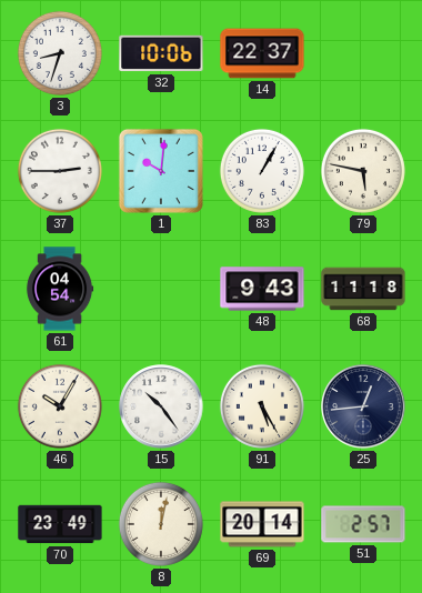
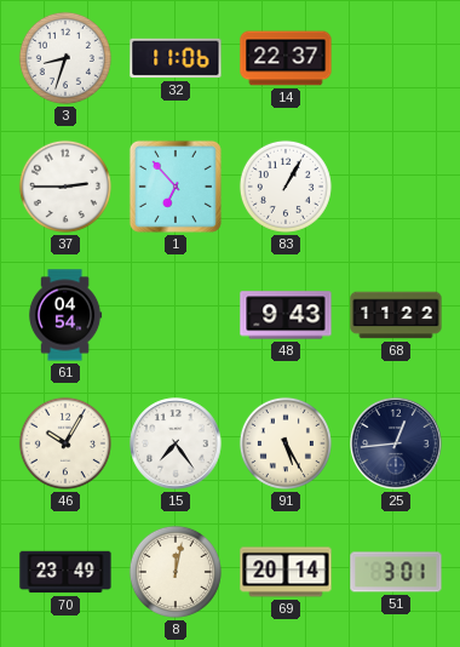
32: 10:06 -> 11:06 (176, 58)
1: 10:01 -> 6:53 (176, 187)
79: 5:47 -> none (363, 171)
68: 11:18 -> 11:22 (396, 315)
15: 10:24 -> 7:24 (176, 443)
51: 2:57 -> 3:01 (396, 572)
